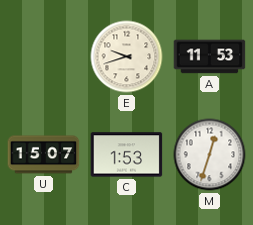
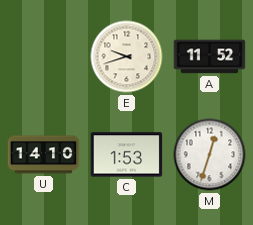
A: 11:53 -> 11:52 (210, 57)
U: 15:07 -> 14:10 (44, 155)
